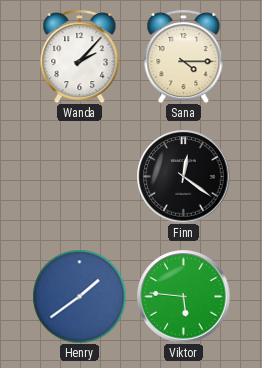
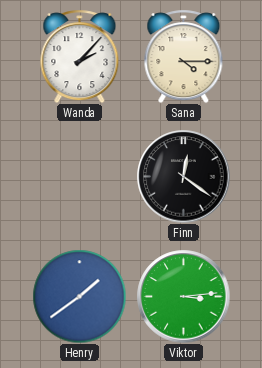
Viktor: 5:46 -> 3:14 (183, 296)
